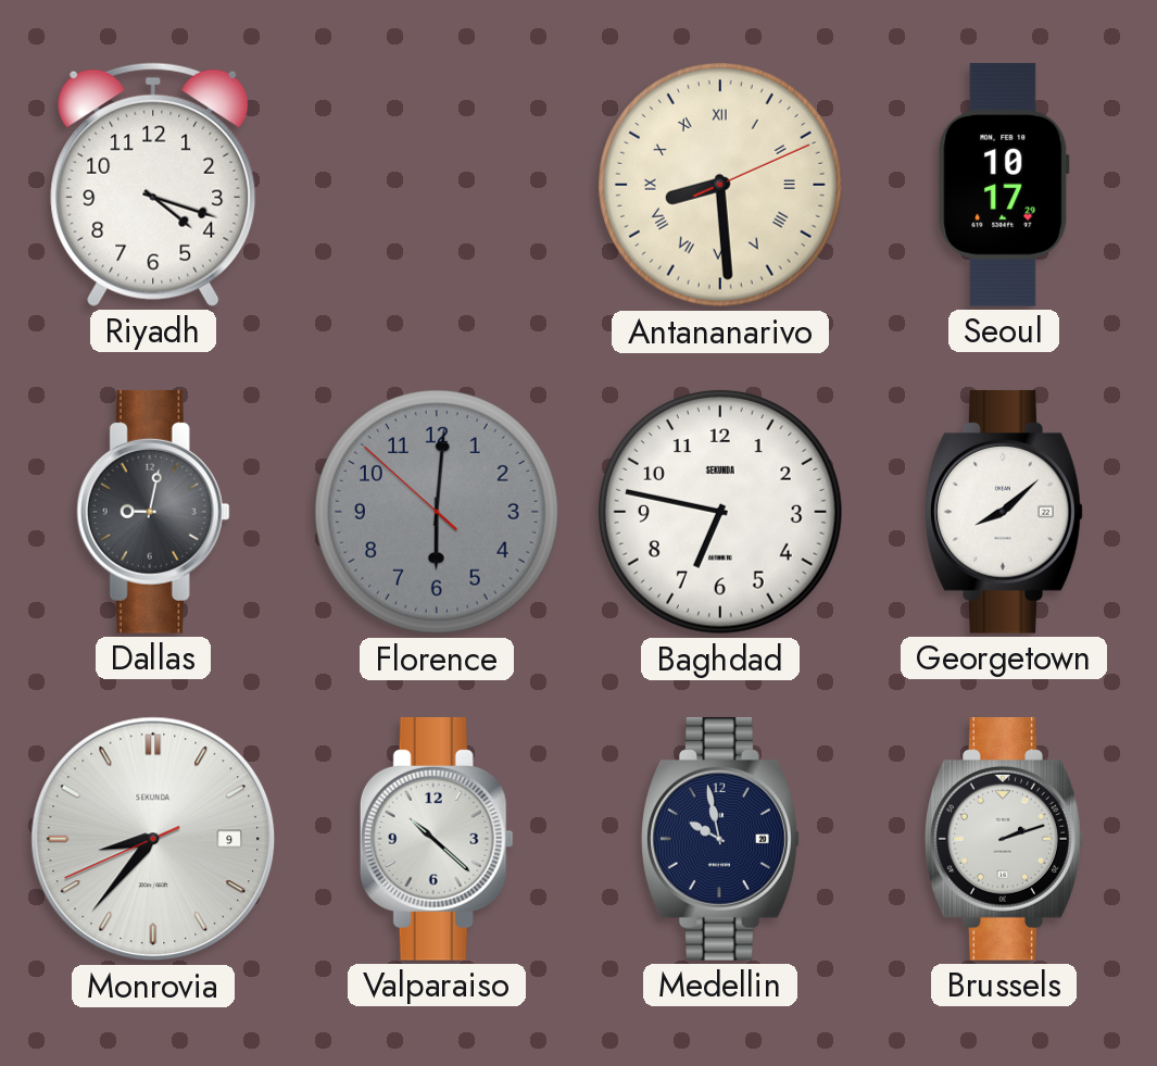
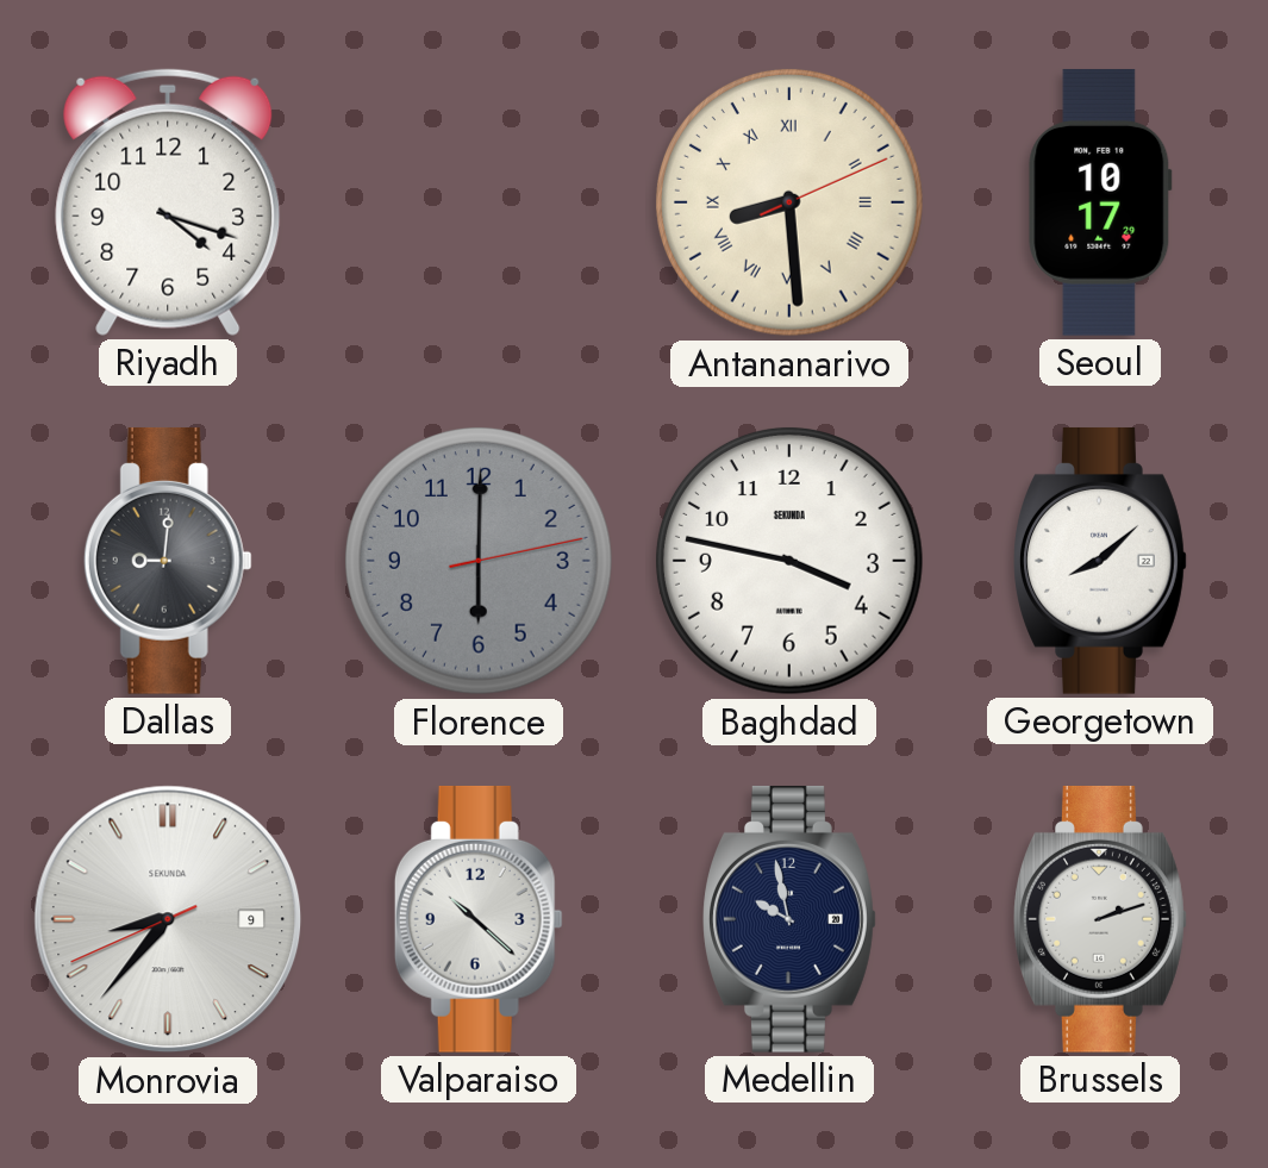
Dallas: 9:02 -> 9:01 (168, 561)
Florence: 6:00:52 -> 6:00:13 (479, 561)
Baghdad: 6:47 -> 3:47 (789, 561)
